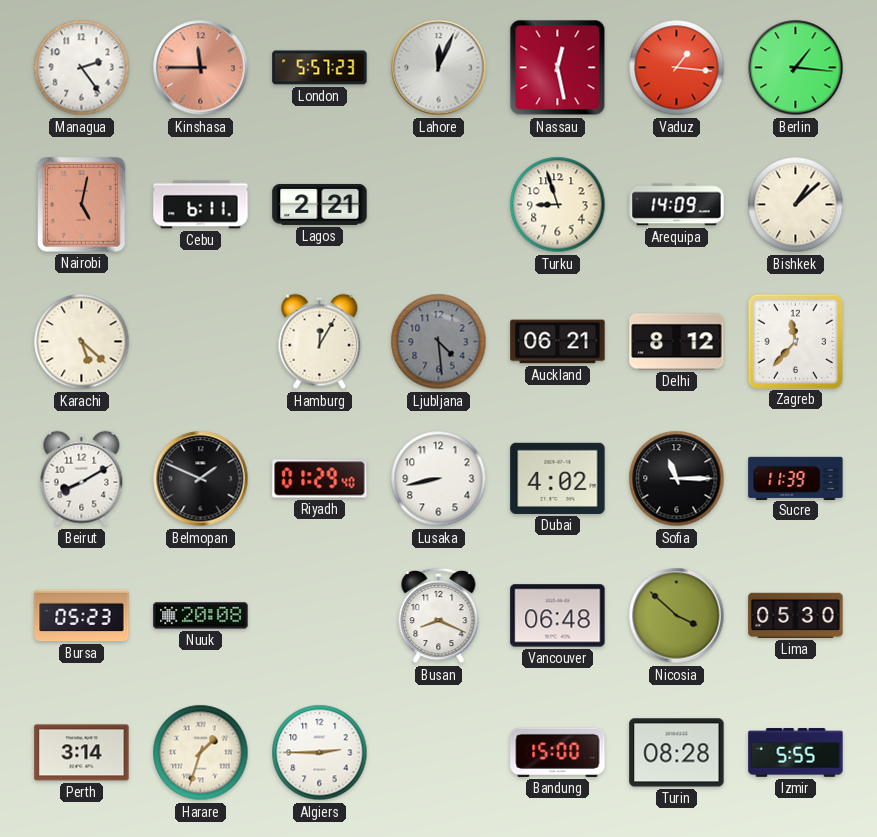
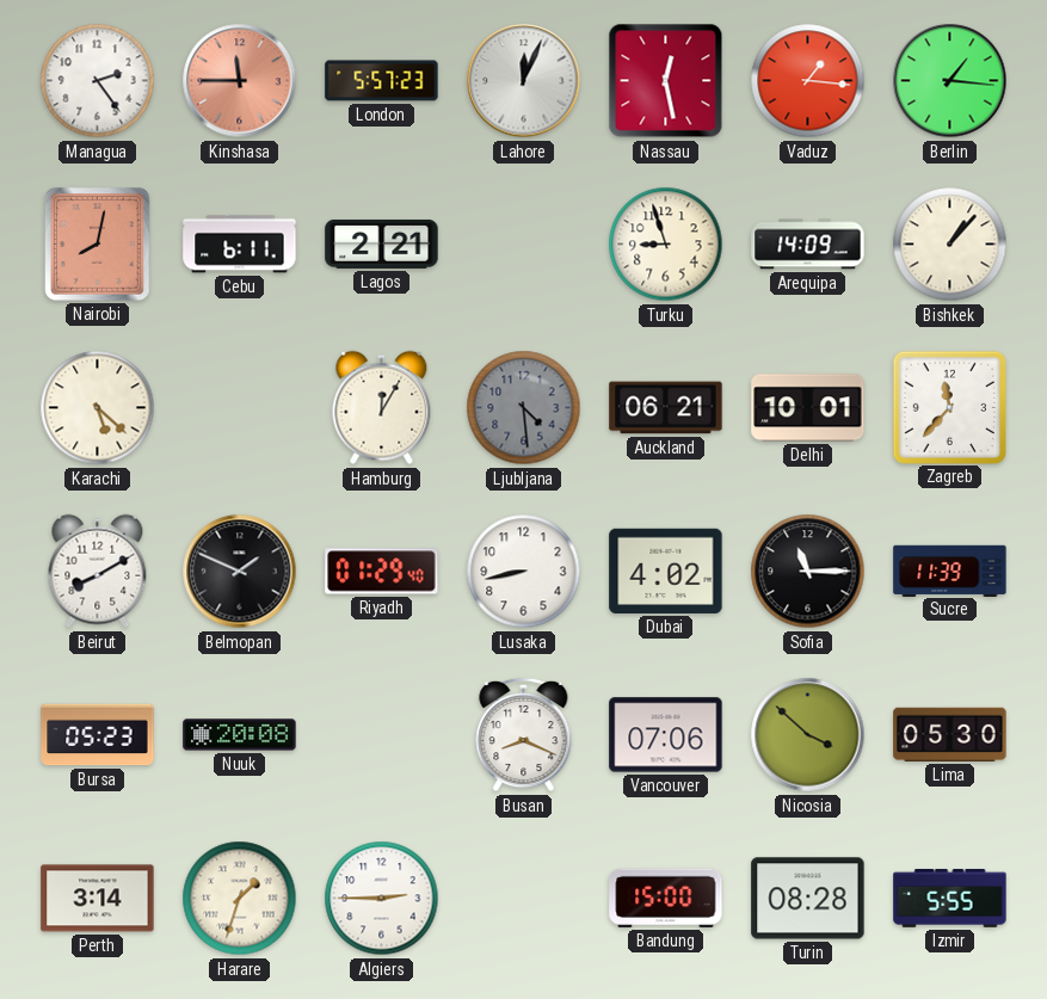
Nairobi: 5:02 -> 8:02 (98, 245)
Bishkek: 1:08 -> 1:07 (950, 245)
Delhi: 8:12 -> 10:01 (808, 408)
Vancouver: 06:48 -> 07:06 (666, 735)
